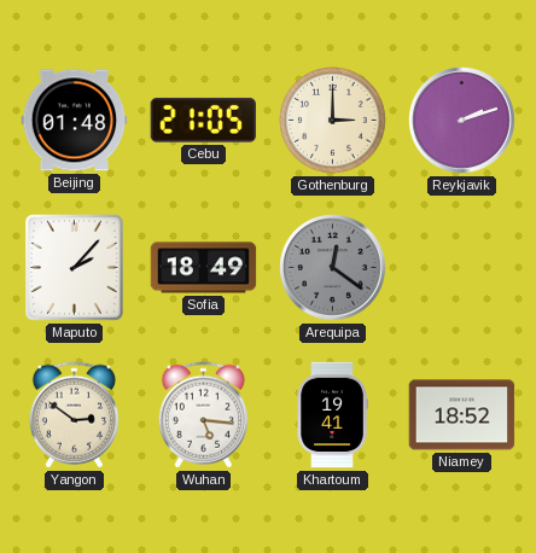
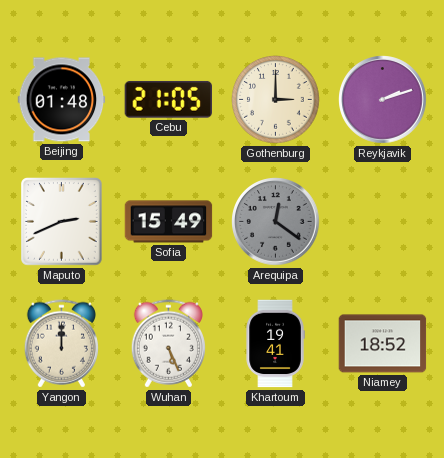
Maputo: 2:07 -> 2:41 (62, 222)
Sofia: 18:49 -> 15:49 (169, 222)
Yangon: 2:51 -> 12:00 (61, 344)
Wuhan: 5:16 -> 5:26 (168, 344)
